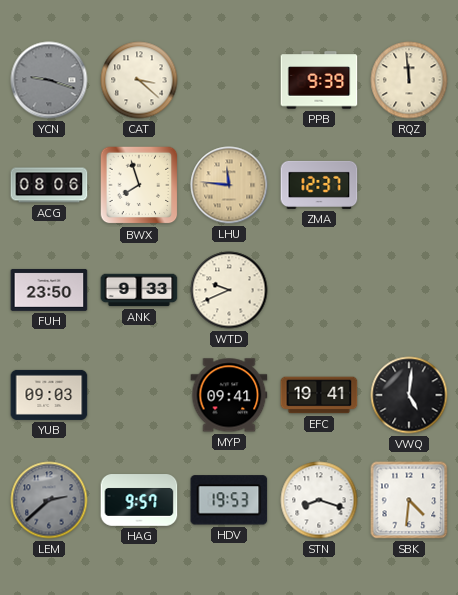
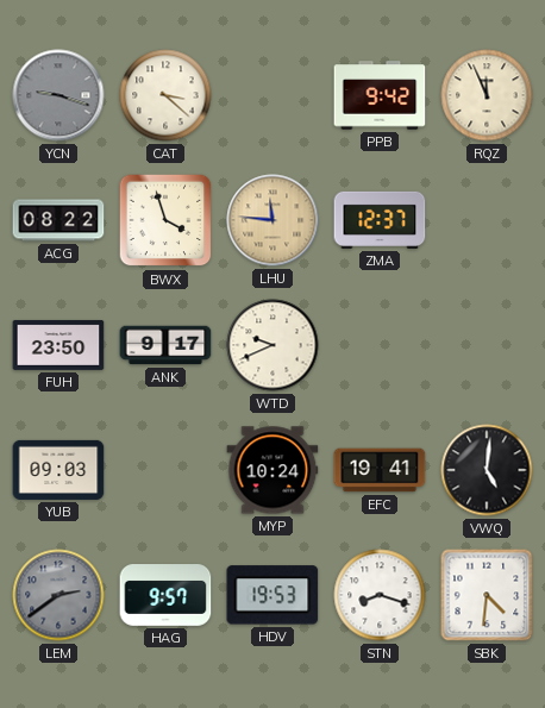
PPB: 9:39 -> 9:42 (380, 95)
RQZ: 11:59 -> 11:56 (487, 95)
ACG: 08:06 -> 08:22 (58, 220)
BWX: 7:57 -> 3:57 (165, 220)
ANK: 9:33 -> 9:17 (165, 345)
MYP: 09:41 -> 10:24 (272, 470)
LEM: 2:38 -> 2:39 (58, 595)
